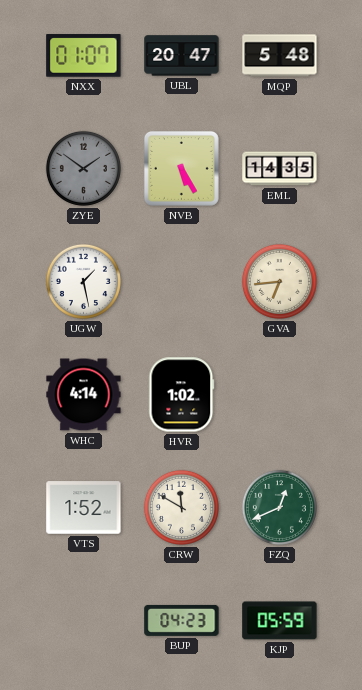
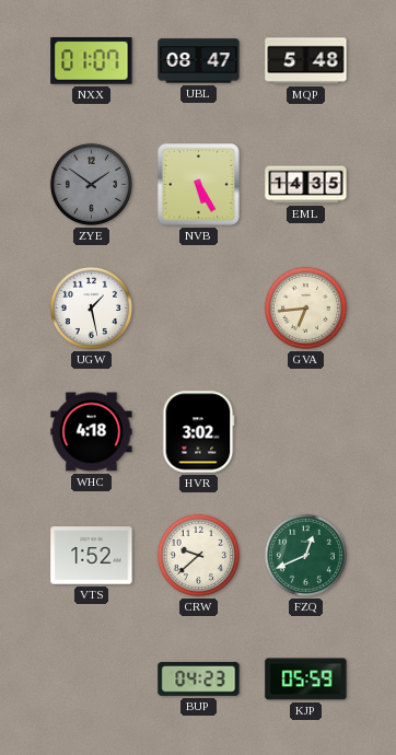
UBL: 20:47 -> 08:47 (199, 61)
WHC: 4:14 -> 4:18 (92, 432)
HVR: 1:02 -> 3:02 (199, 432)
CRW: 11:50 -> 9:38 (198, 555)
